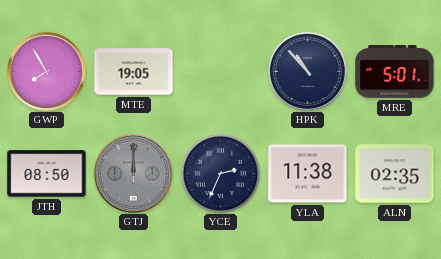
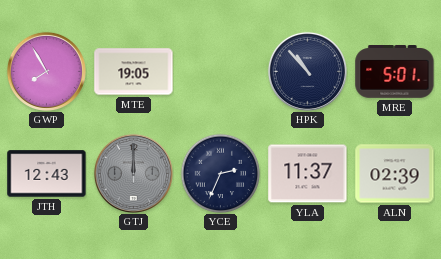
JTH: 08:50 -> 12:43 (47, 174)
YLA: 11:38 -> 11:37 (308, 174)
ALN: 02:35 -> 02:39 (395, 174)
